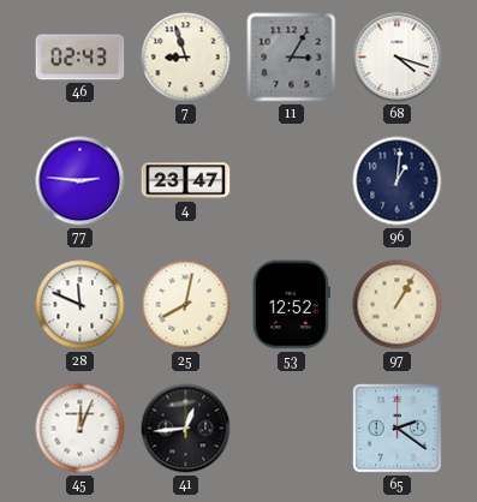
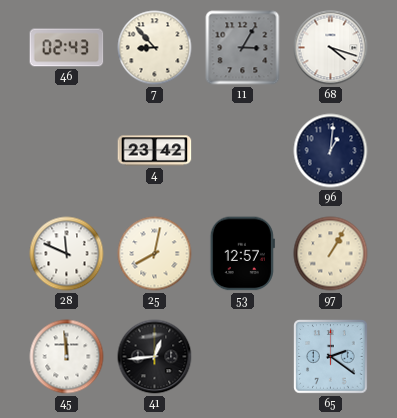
7: 8:57 -> 8:53 (155, 48)
77: 2:46 -> none (81, 181)
4: 23:47 -> 23:42 (155, 151)
53: 12:52 -> 12:57 (242, 254)
45: 12:04 -> 11:59 (67, 357)
